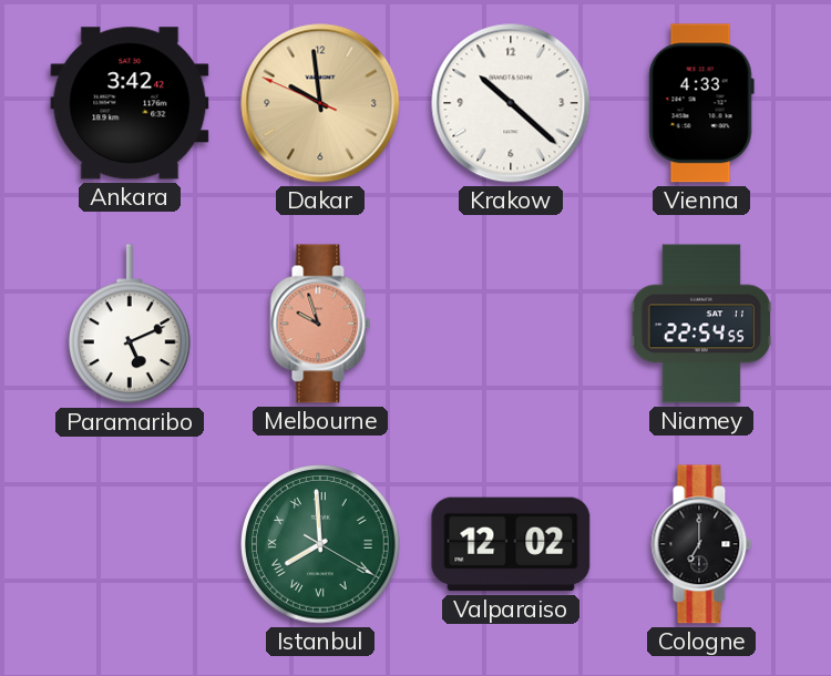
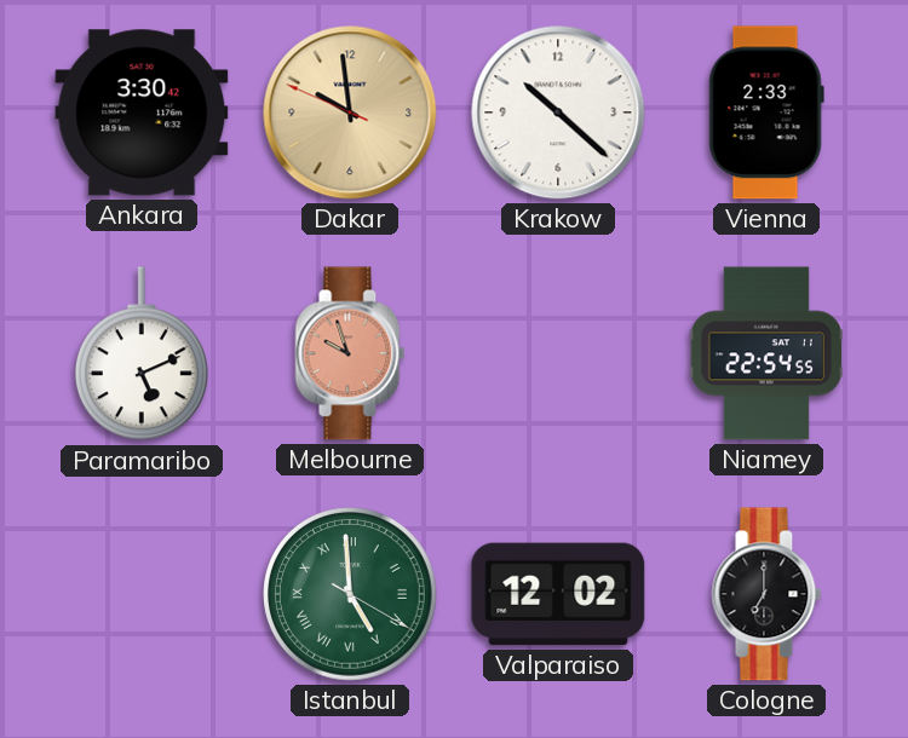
Ankara: 3:42 -> 3:30 (142, 113)
Vienna: 4:33 -> 2:33 (766, 113)
Istanbul: 7:59 -> 4:59 (350, 594)
